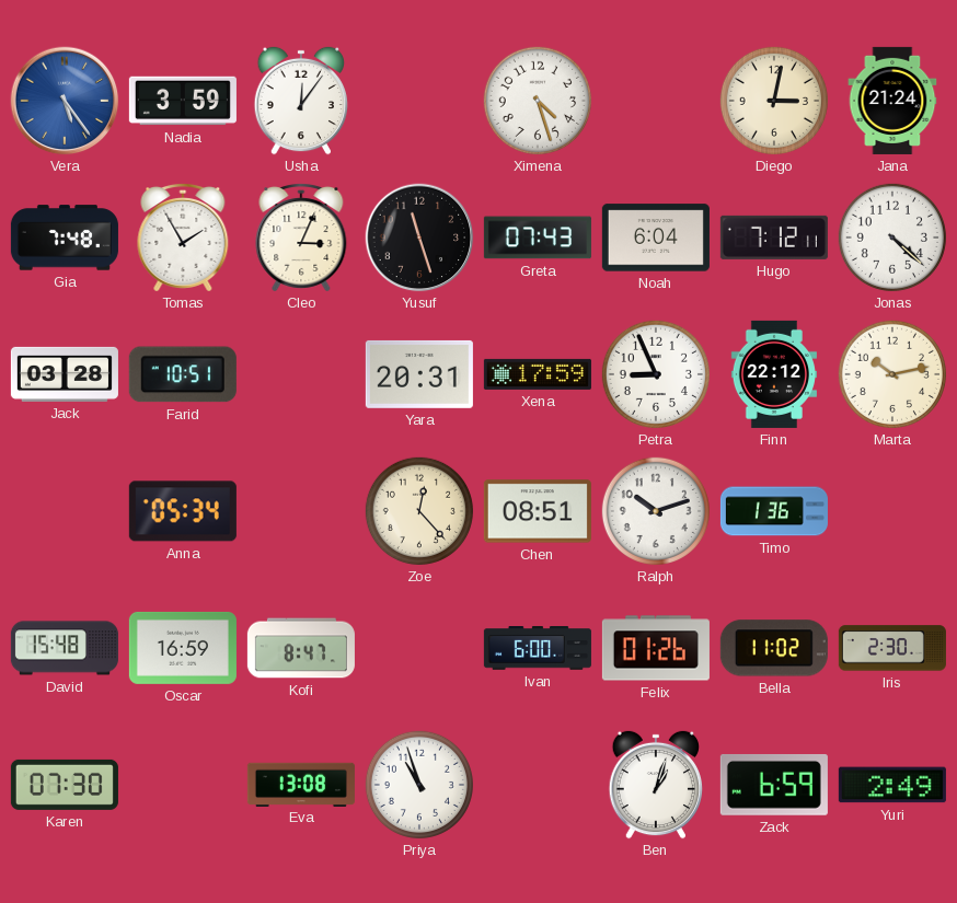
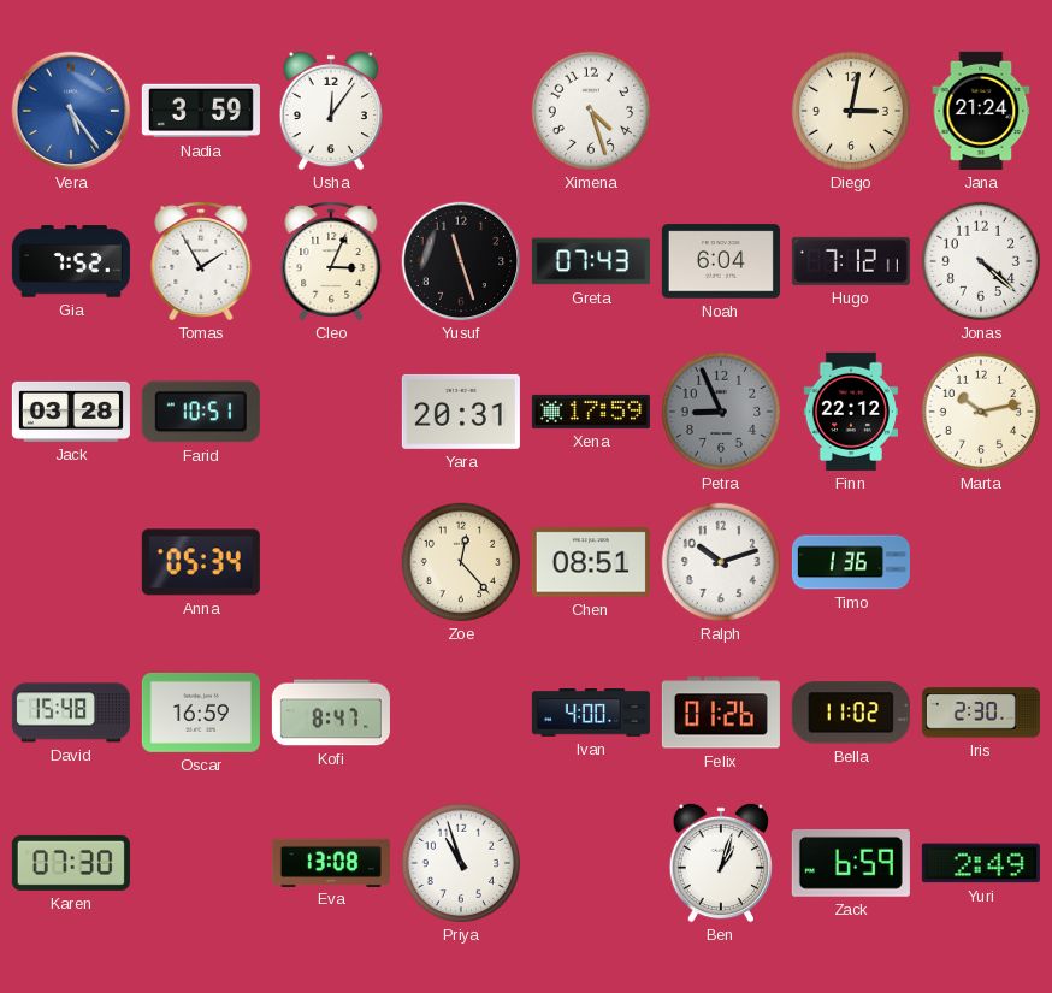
Gia: 7:48 -> 7:52 (71, 261)
Petra dial: white -> grey (721, 412)
Ivan: 6:00 -> 4:00 (591, 714)
